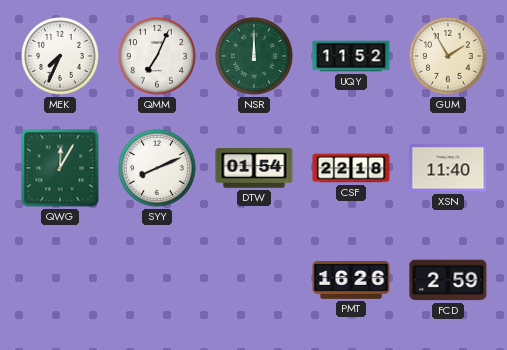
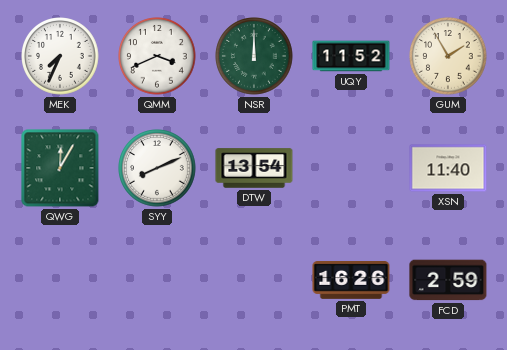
QMM: 7:04 -> 3:41 (157, 56)
DTW: 01:54 -> 13:54 (254, 168)
CSF: 22:18 -> none (351, 168)
